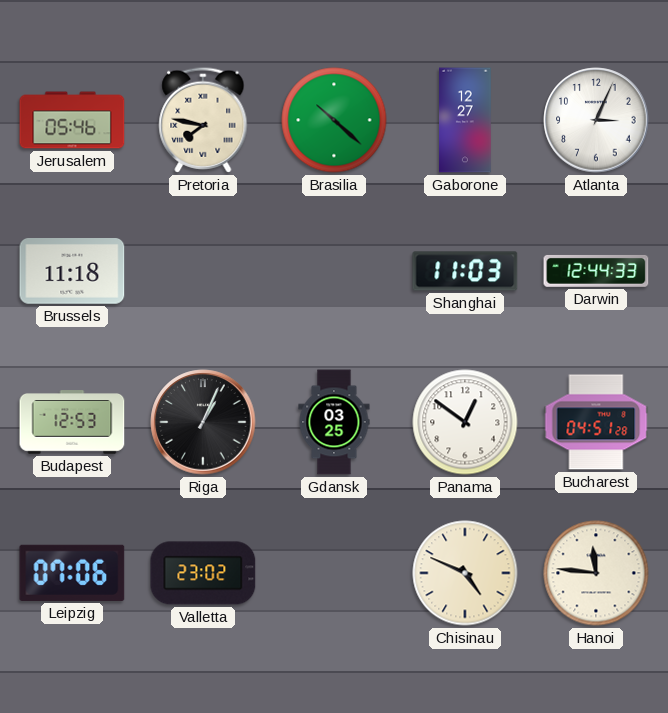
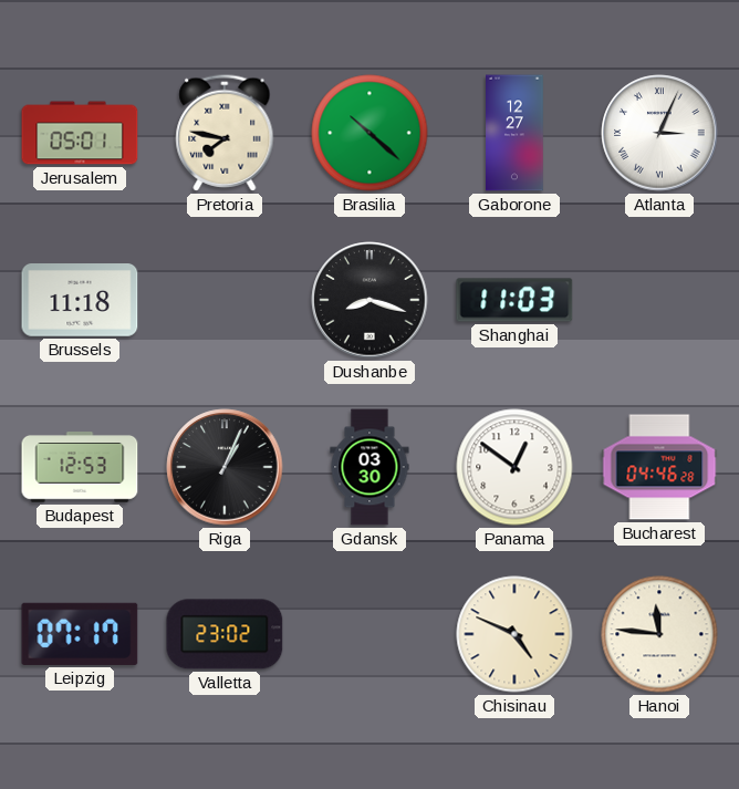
Jerusalem: 05:46 -> 05:01 (80, 133)
Atlanta numerals: Arabic -> Roman (659, 133)
Dushanbe: none -> 8:18 (369, 300)
Darwin: 12:44 -> none (596, 271)
Gdansk: 03:25 -> 03:30 (369, 467)
Bucharest: 04:51 -> 04:46 (659, 467)
Leipzig: 07:06 -> 07:17 (80, 634)
